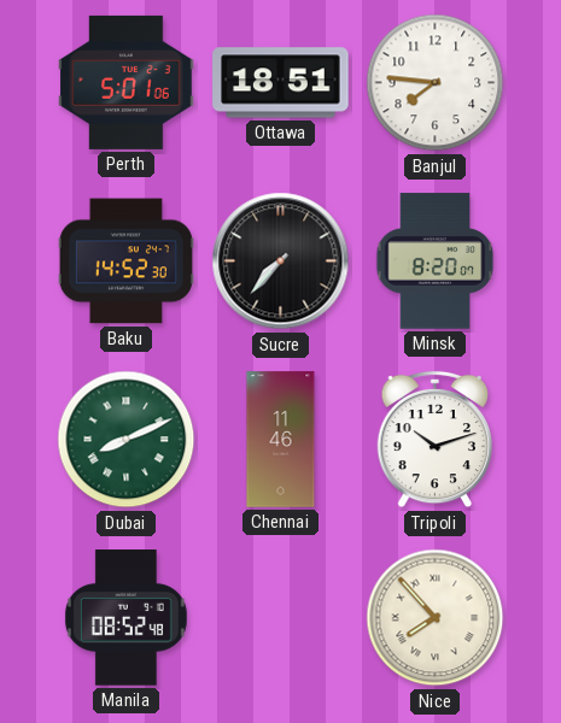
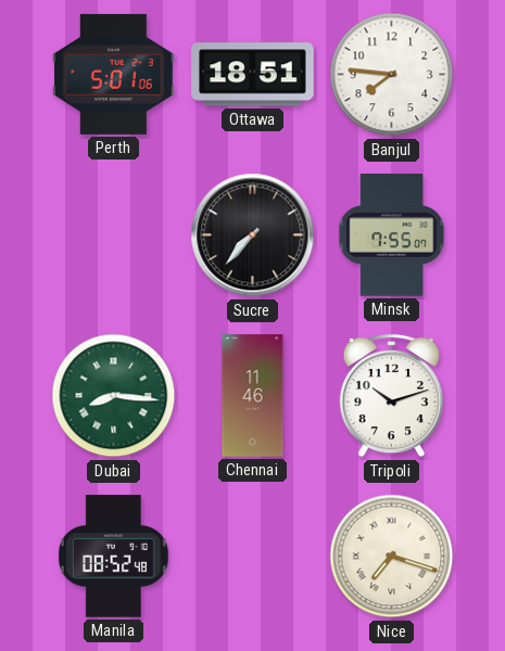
Baku: 14:52 -> none (125, 261)
Minsk: 8:20 -> 7:55 (392, 235)
Dubai: 8:11 -> 8:16 (114, 396)
Nice: 7:53 -> 7:18 (392, 557)
